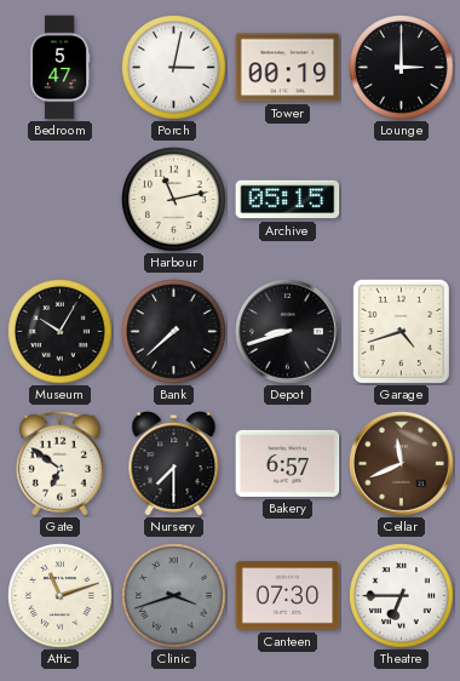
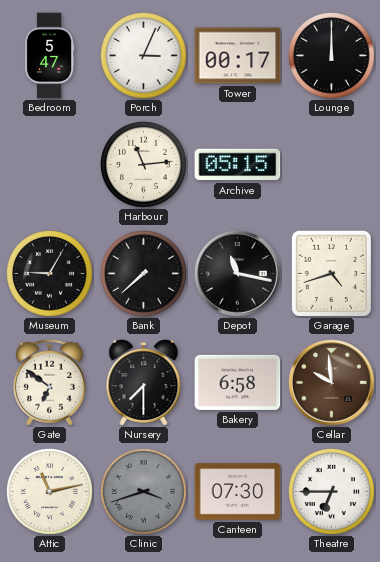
Porch: 3:02 -> 3:04 (144, 56)
Tower: 00:19 -> 00:17 (238, 56)
Lounge: 3:00 -> 12:00 (332, 56)
Harbour: 11:13 -> 11:14 (144, 165)
Museum: 10:05 -> 9:05 (50, 274)
Depot: 8:42 -> 11:17 (238, 274)
Bakery: 6:57 -> 6:58 (238, 382)
Cellar: 11:41 -> 9:59 (332, 383)
Attic: 11:12 -> 11:13 (50, 492)
